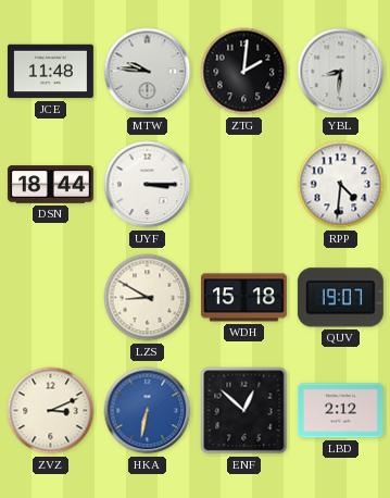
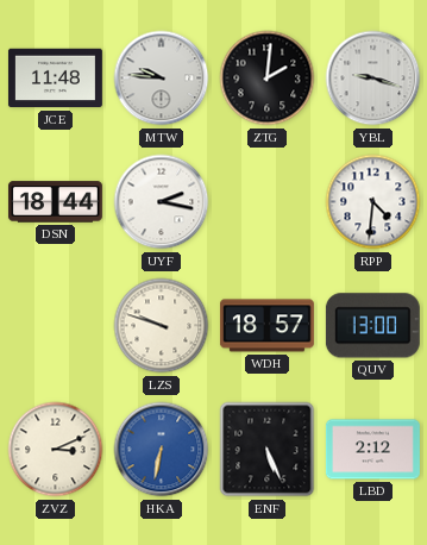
YBL: 8:31 -> 9:18 (373, 79)
UYF: 3:15 -> 2:17 (162, 202)
LZS: 8:50 -> 9:48 (162, 326)
WDH: 15:18 -> 18:57 (266, 326)
QUV: 19:07 -> 13:00 (372, 326)
ENF: 12:52 -> 5:26 (268, 450)
